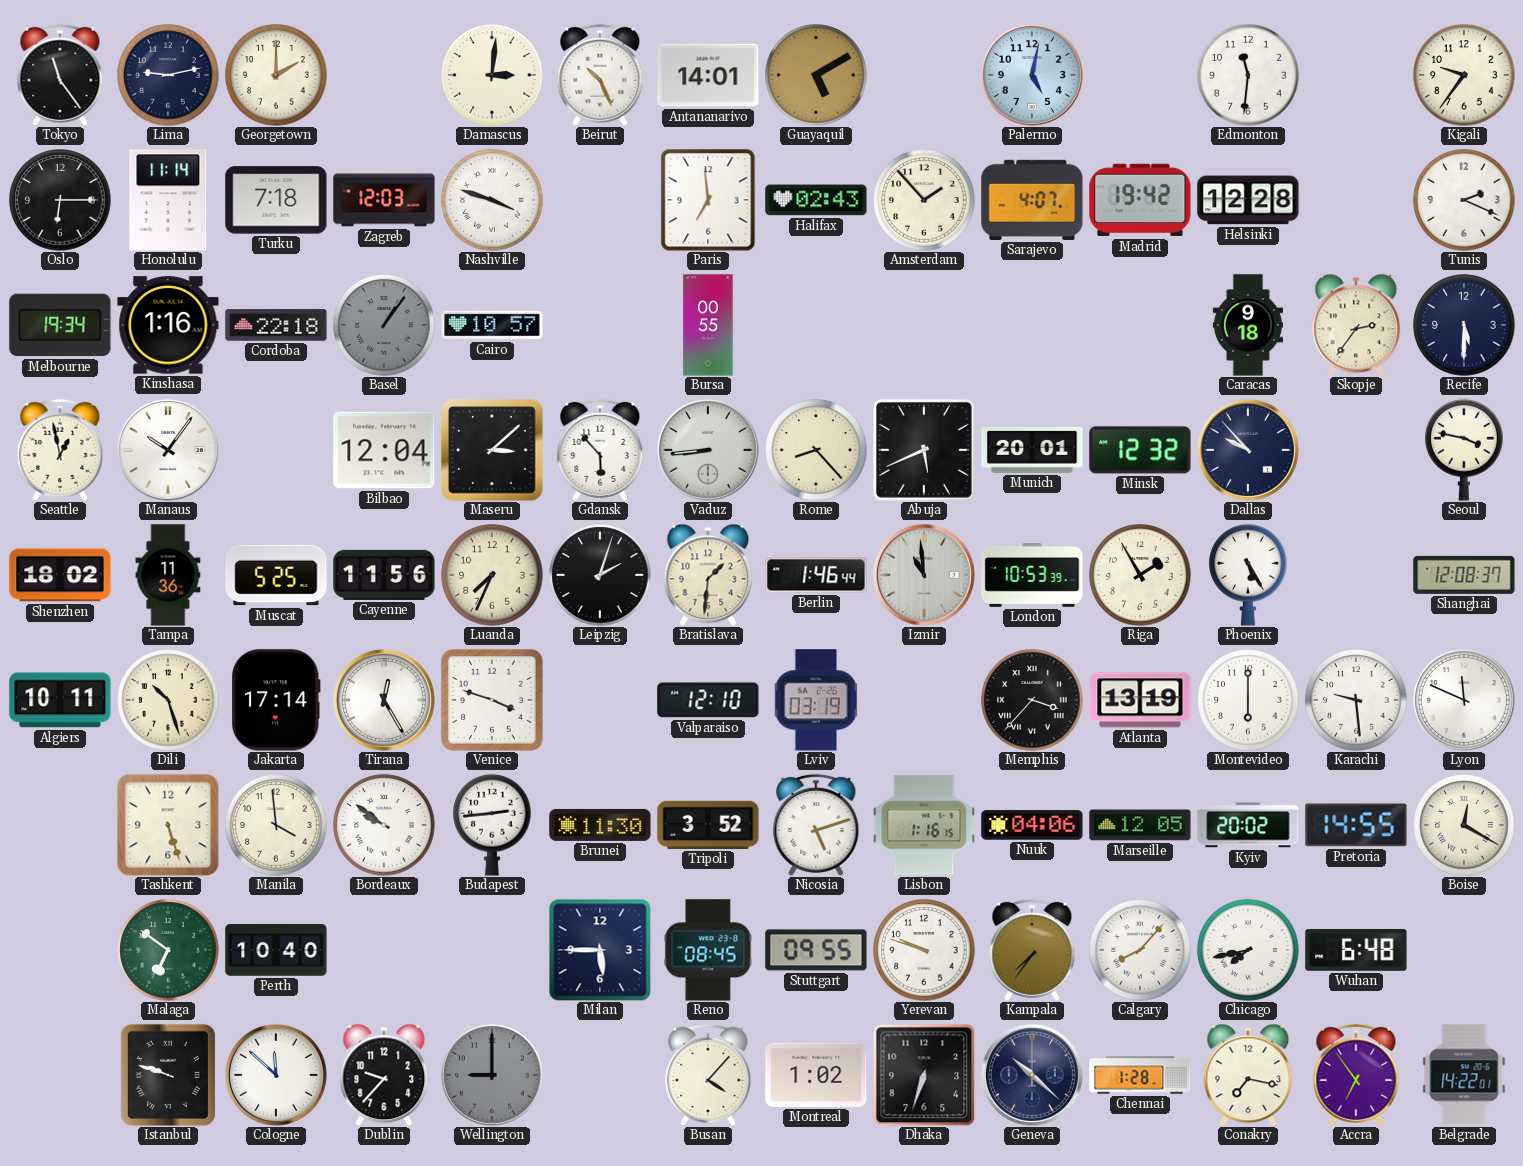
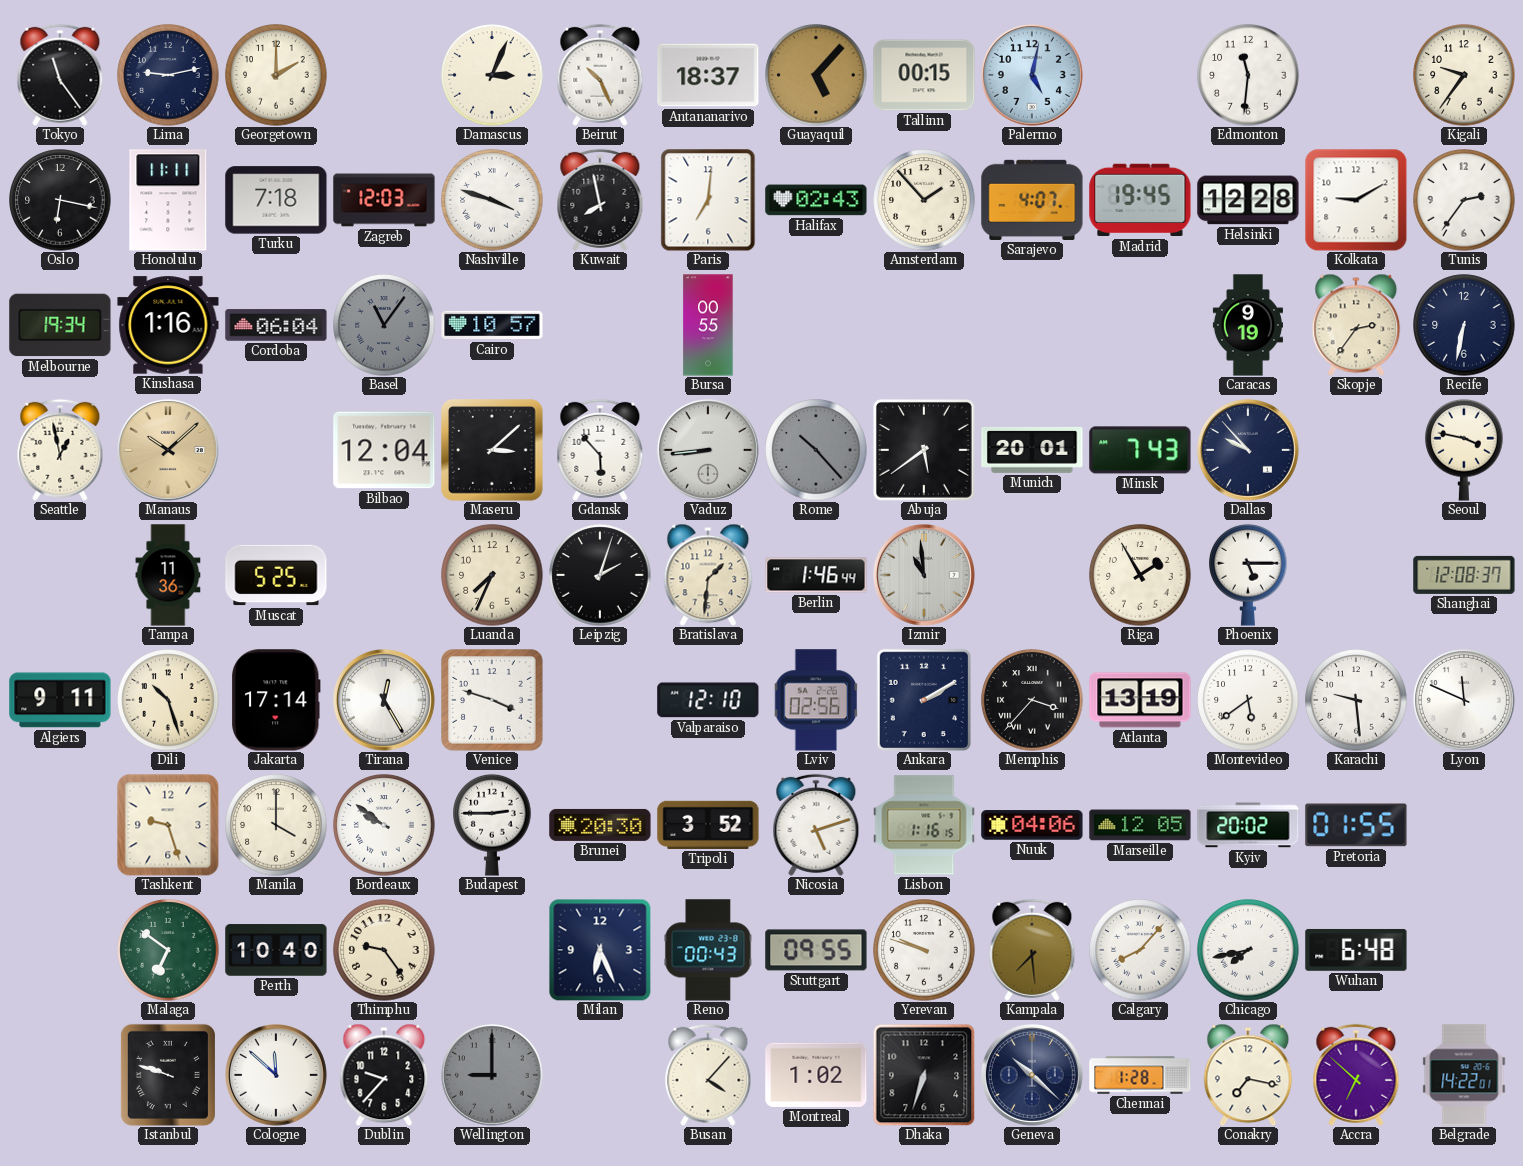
Damascus: 3:01 -> 3:04 (492, 75)
Antananarivo: 14:01 -> 18:37 (708, 75)
Guayaquil: 5:10 -> 5:07 (816, 75)
Tallinn: none -> 00:15 (924, 75)
Oslo: 6:15 -> 6:17 (60, 200)
Honolulu: 11:14 -> 11:11 (168, 200)
Kuwait: none -> 7:58 (600, 200)
Paris: 6:59 -> 7:01 (708, 200)
Madrid: 19:42 -> 19:45 (1140, 200)
Kolkata: none -> 9:10 (1356, 200)
Tunis: 2:19 -> 2:36 (1464, 200)
Cordoba: 22:18 -> 06:04 (276, 325)
Basel: 1:06 -> 11:06 (384, 325)
Caracas: 9:18 -> 9:19 (1248, 325)
Recife: 5:30 -> 6:32 (1464, 325)
Manaus: 10:06 -> 10:08 (168, 450)
Manaus dial: white -> champagne (168, 450)
Rome: 8:23 -> 10:23 (816, 450)
Rome dial: cream -> grey (816, 450)
Abuja: 5:41 -> 5:39 (924, 450)
Minsk: 12:32 -> 7:43 (1140, 450)
Shenzhen: 18:02 -> none (60, 575)
Cayenne: 11:56 -> none (384, 575)
London: 10:53 -> none (1032, 576)
Phoenix: 5:25 -> 5:15 (1248, 575)
Algiers: 10:11 -> 9:11 (60, 700)
Lviv: 03:19 -> 02:56 (816, 700)
Ankara: none -> 2:10 (923, 699)
Montevideo: 6:00 -> 5:39 (1248, 700)
Tashkent: 5:27 -> 9:27 (168, 825)
Manila: 3:59 -> 4:00 (276, 825)
Budapest: 2:44 -> 2:45 (492, 825)
Brunei: 11:30 -> 20:30 (600, 825)
Pretoria: 14:55 -> 01:55 (1356, 825)
Boise: 12:20 -> none (1464, 825)
Thimphu: none -> 9:24 (384, 950)
Milan: 5:45 -> 6:26 (600, 950)
Reno: 08:45 -> 00:43 (708, 950)
Kampala: 7:36 -> 7:29 (1032, 950)
Accra: 6:54 -> 6:52 (1356, 1075)
